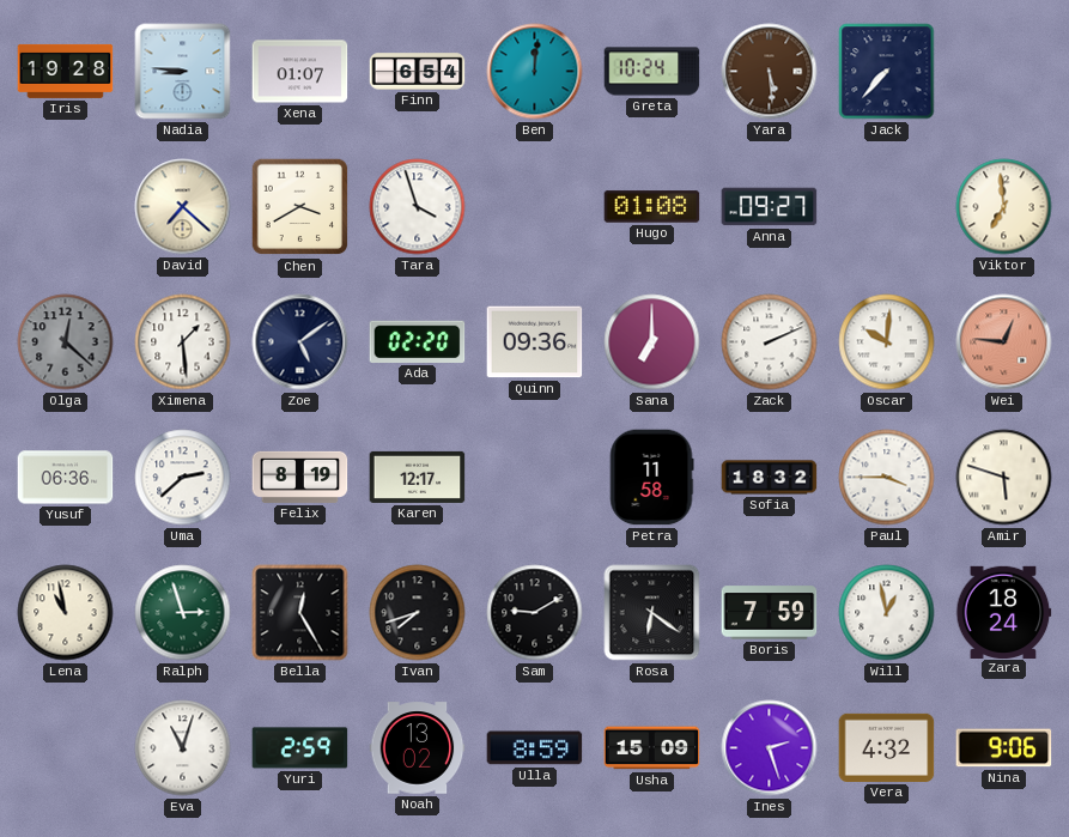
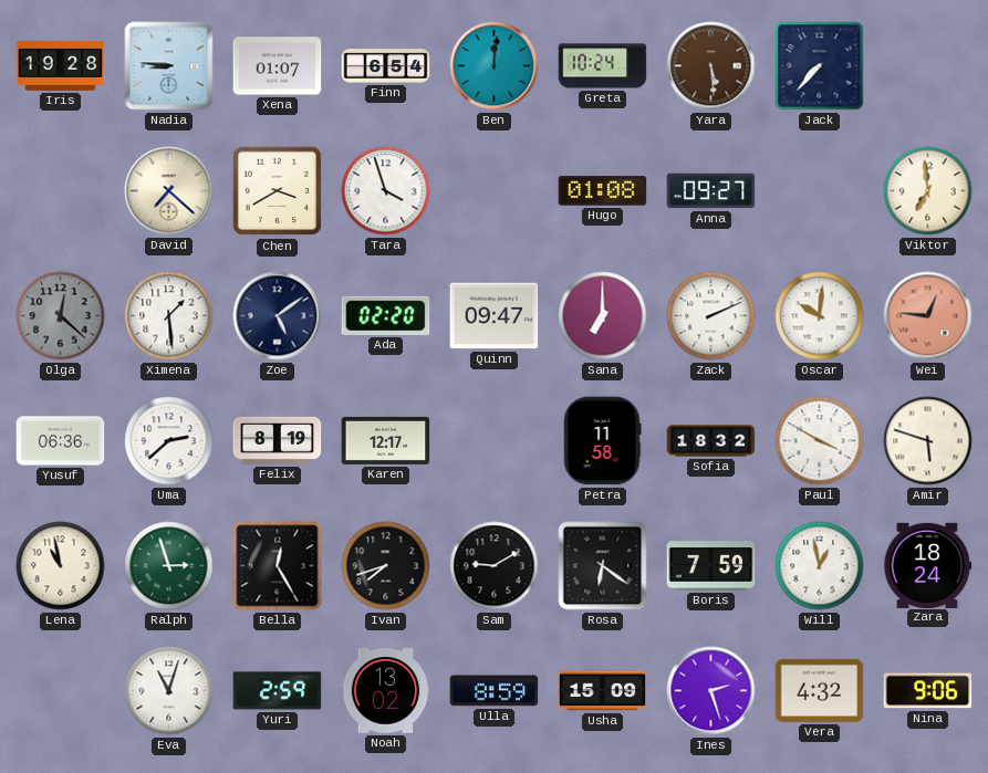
Quinn: 09:36 -> 09:47 (495, 316)
Paul: 3:45 -> 3:50 (820, 441)
